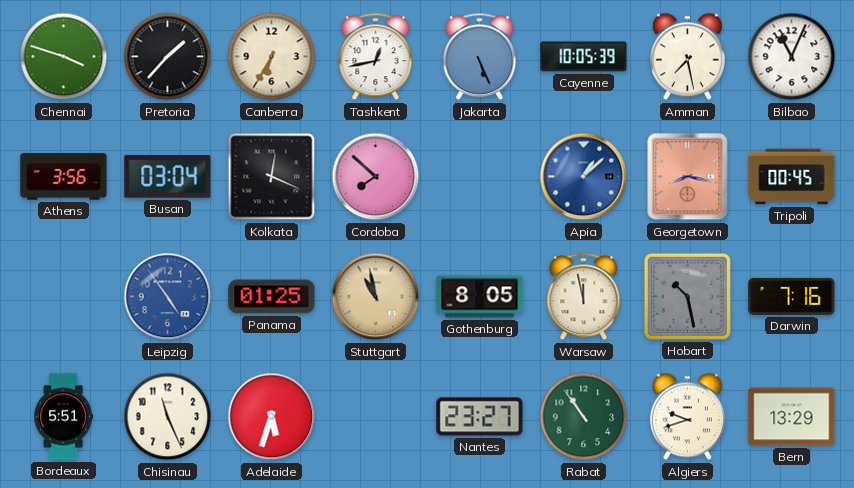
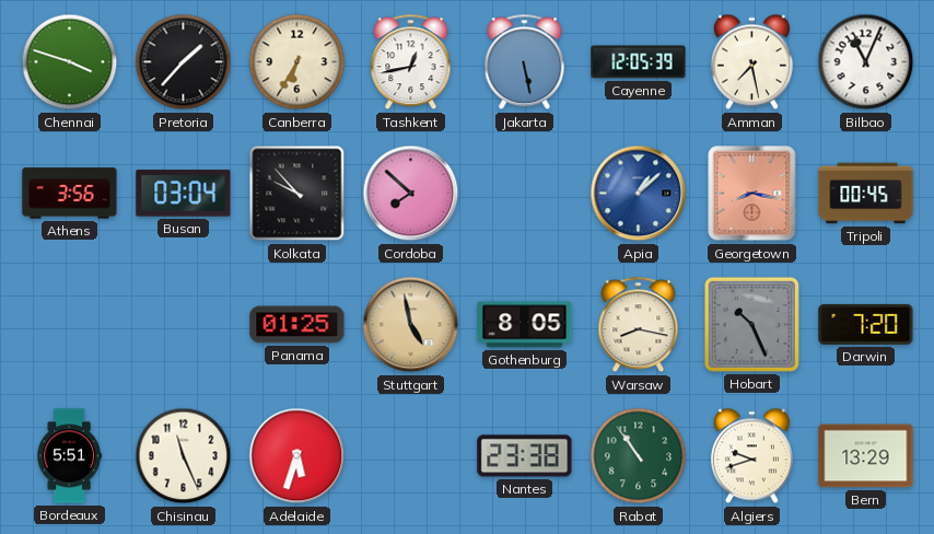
Jakarta: 5:26 -> 5:28 (525, 62)
Cayenne: 10:05 -> 12:05 (639, 62)
Kolkata: 12:19 -> 9:53 (297, 194)
Leipzig: 4:54 -> none (168, 297)
Stuttgart: 10:58 -> 4:58 (411, 325)
Warsaw: 11:58 -> 8:17 (639, 325)
Hobart: 10:28 -> 10:26 (751, 324)
Darwin: 7:16 -> 7:20 (866, 324)
Nantes: 23:27 -> 23:38 (525, 456)
